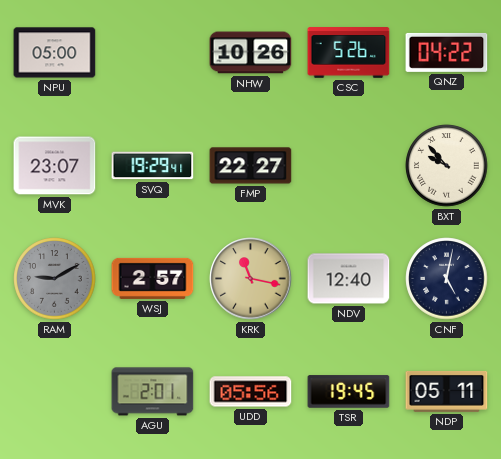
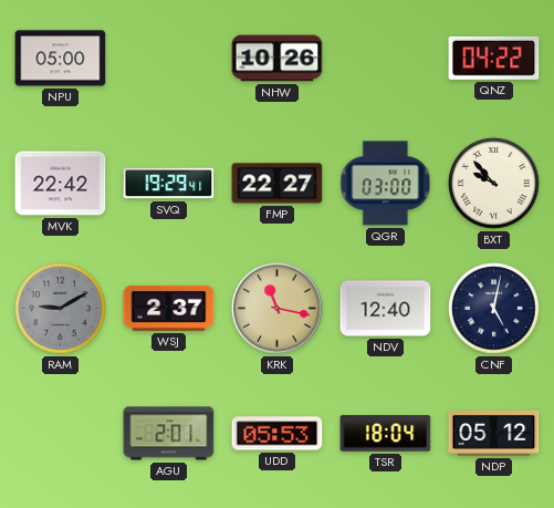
CSC: 5:26 -> none (349, 53)
MVK: 23:07 -> 22:42 (61, 184)
QGR: none -> 03:00 (386, 184)
WSJ: 2:57 -> 2:37 (169, 308)
UDD: 05:56 -> 05:53 (278, 434)
TSR: 19:45 -> 18:04 (386, 434)
NDP: 05:11 -> 05:12 (494, 433)
